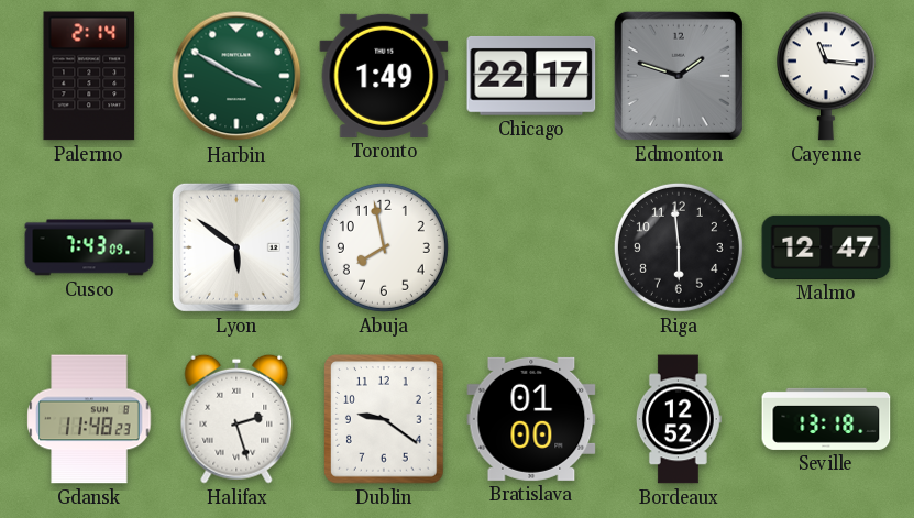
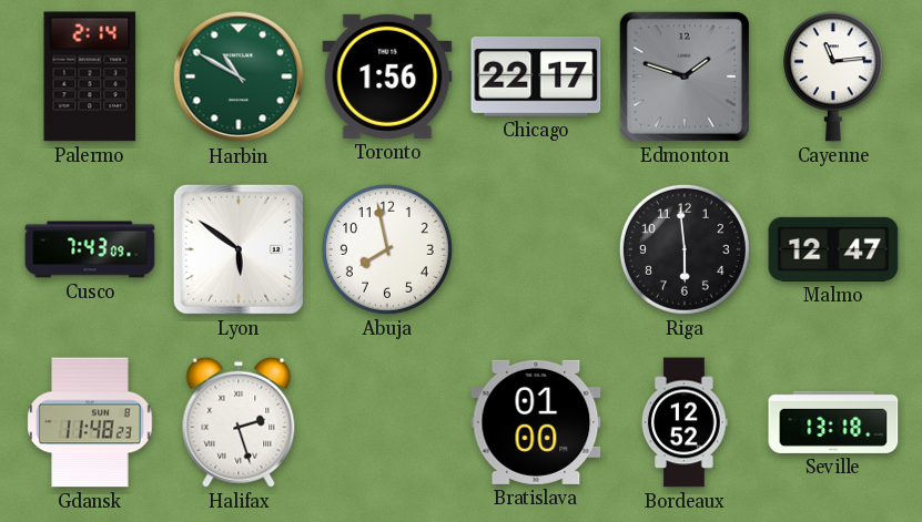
Harbin: 3:50 -> 10:50 (239, 76)
Toronto: 1:49 -> 1:56 (387, 76)
Cayenne: 11:16 -> 11:14 (833, 76)
Dublin: 9:21 -> none (384, 419)
